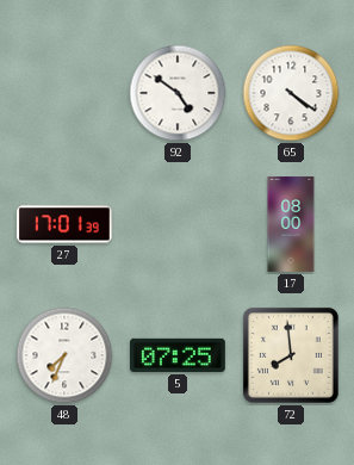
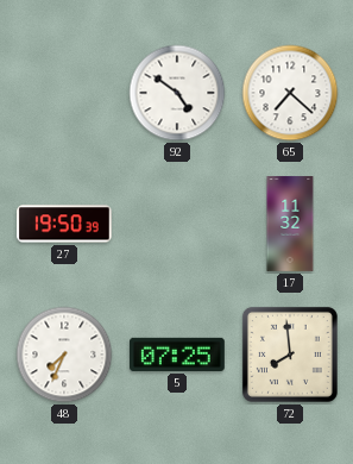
65: 4:21 -> 7:22 (290, 93)
27: 17:01 -> 19:50 (65, 224)
17: 08:00 -> 11:32 (290, 224)
